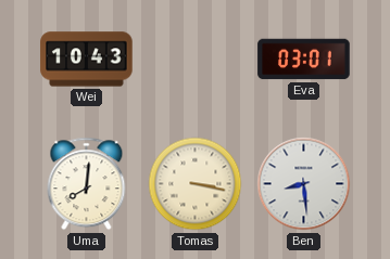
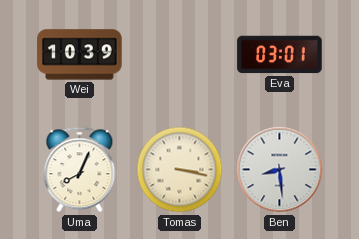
Wei: 10:43 -> 10:39 (80, 55)
Uma: 8:01 -> 8:04 (80, 170)
